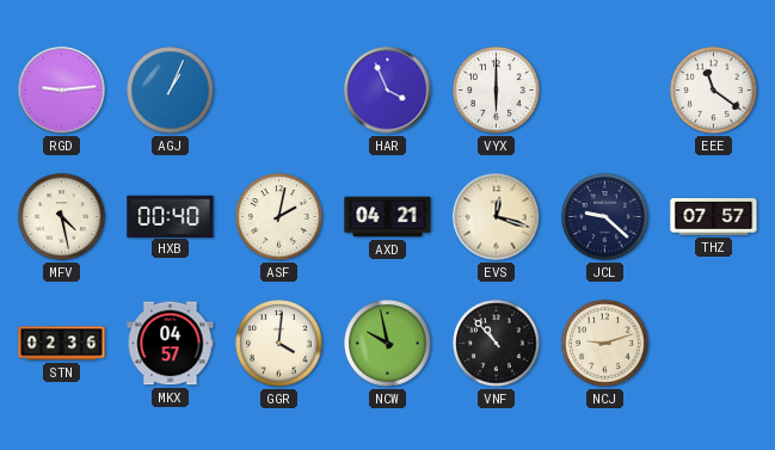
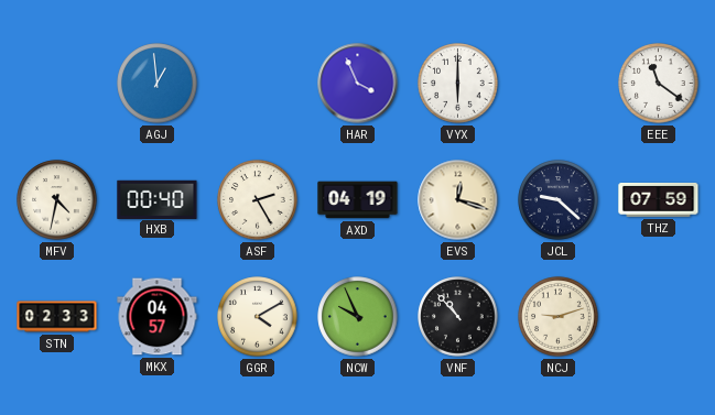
RGD: 9:14 -> none (62, 91)
AGJ: 1:04 -> 12:59 (158, 84)
MFV: 4:28 -> 4:32 (57, 200)
ASF: 2:02 -> 2:25 (258, 200)
AXD: 04:21 -> 04:19 (358, 200)
THZ: 07:57 -> 07:59 (659, 200)
STN: 02:36 -> 02:33 (57, 317)
GGR: 4:01 -> 4:10 (258, 317)
NCW: 9:58 -> 9:56 (358, 317)
